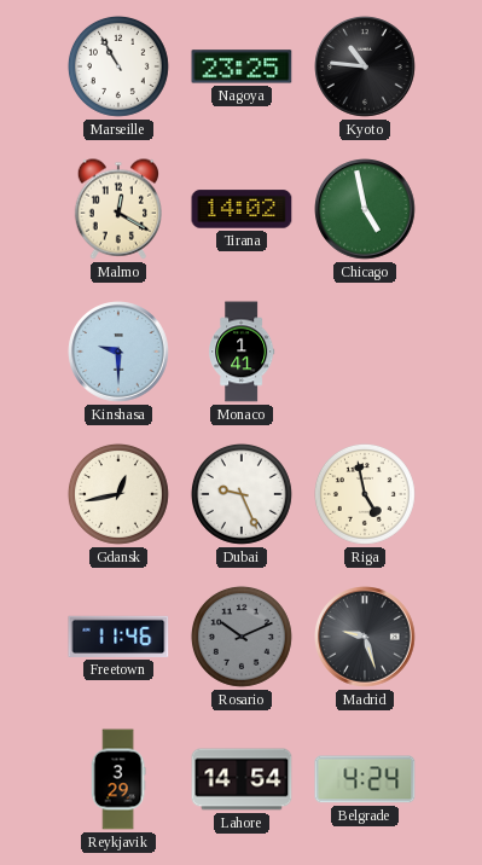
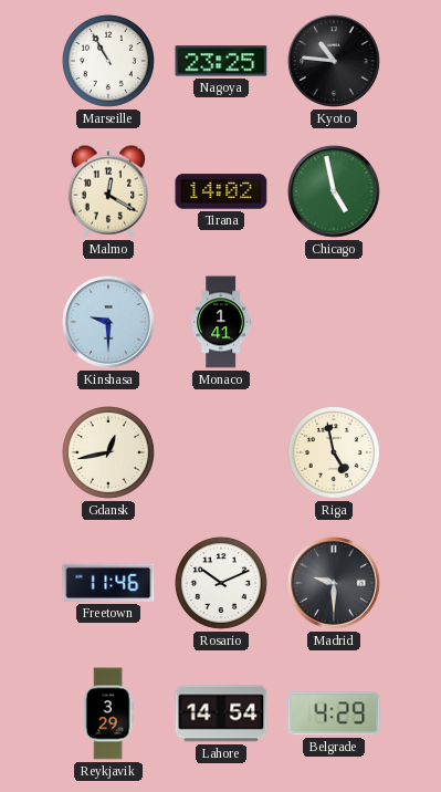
Dubai: 9:26 -> none (242, 494)
Rosario dial: grey -> white (221, 583)
Madrid: 9:27 -> 9:30 (334, 583)
Belgrade: 4:24 -> 4:29 (334, 713)
